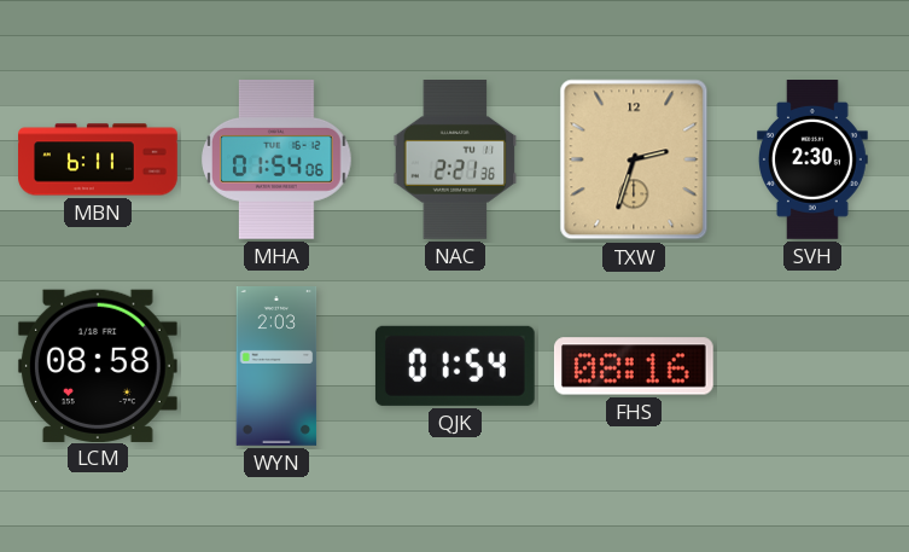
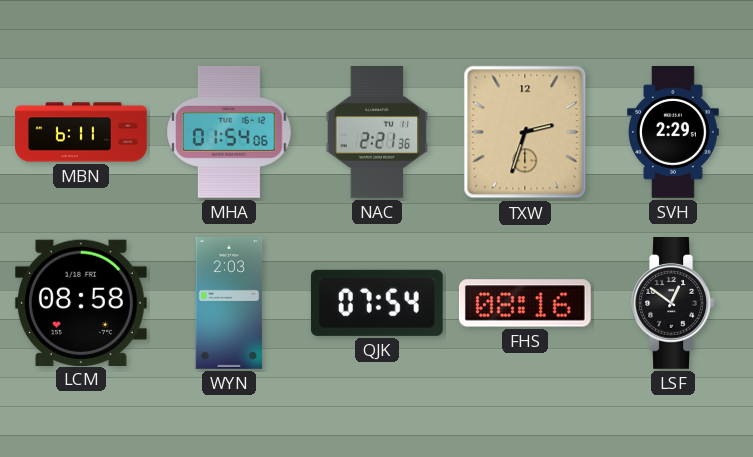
SVH: 2:30 -> 2:29 (674, 133)
QJK: 01:54 -> 07:54 (377, 303)
LSF: none -> 12:51 (673, 304)
